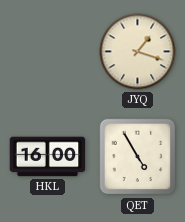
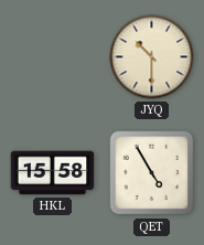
JYQ: 1:18 -> 10:30 (152, 57)
HKL: 16:00 -> 15:58 (53, 173)
